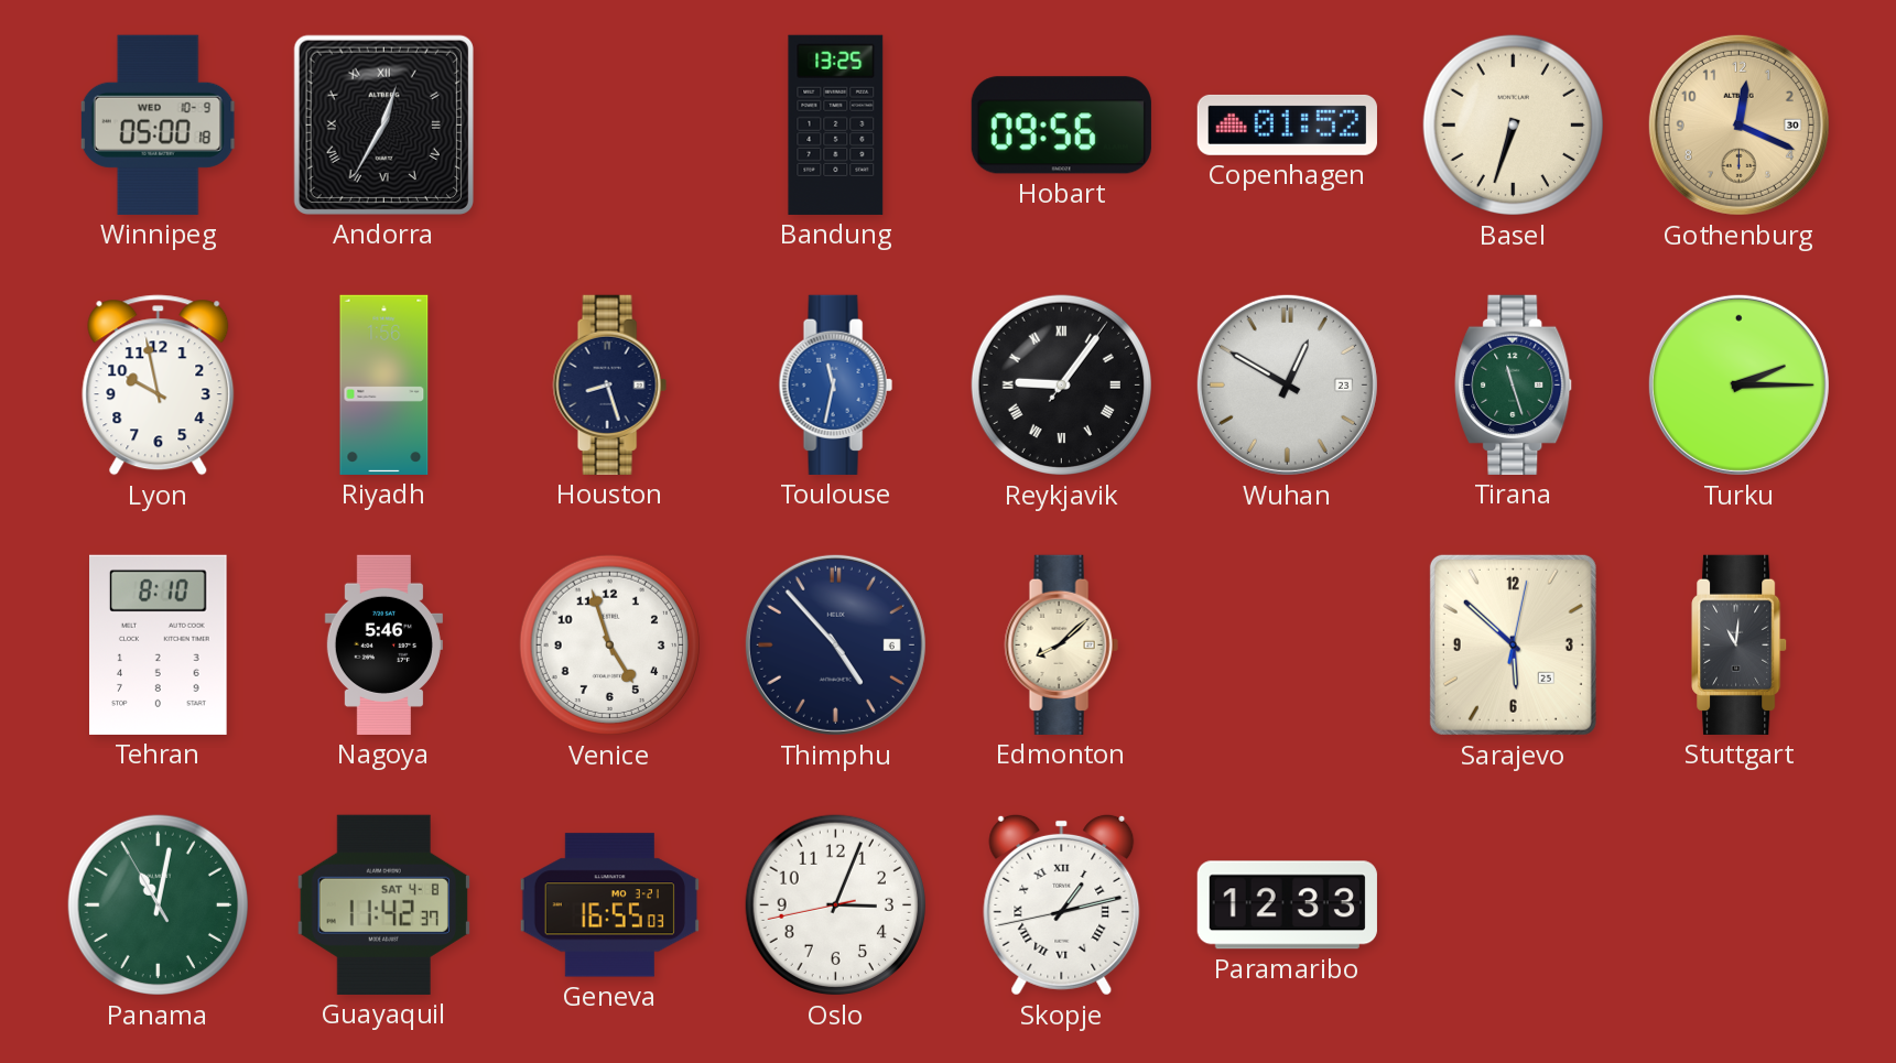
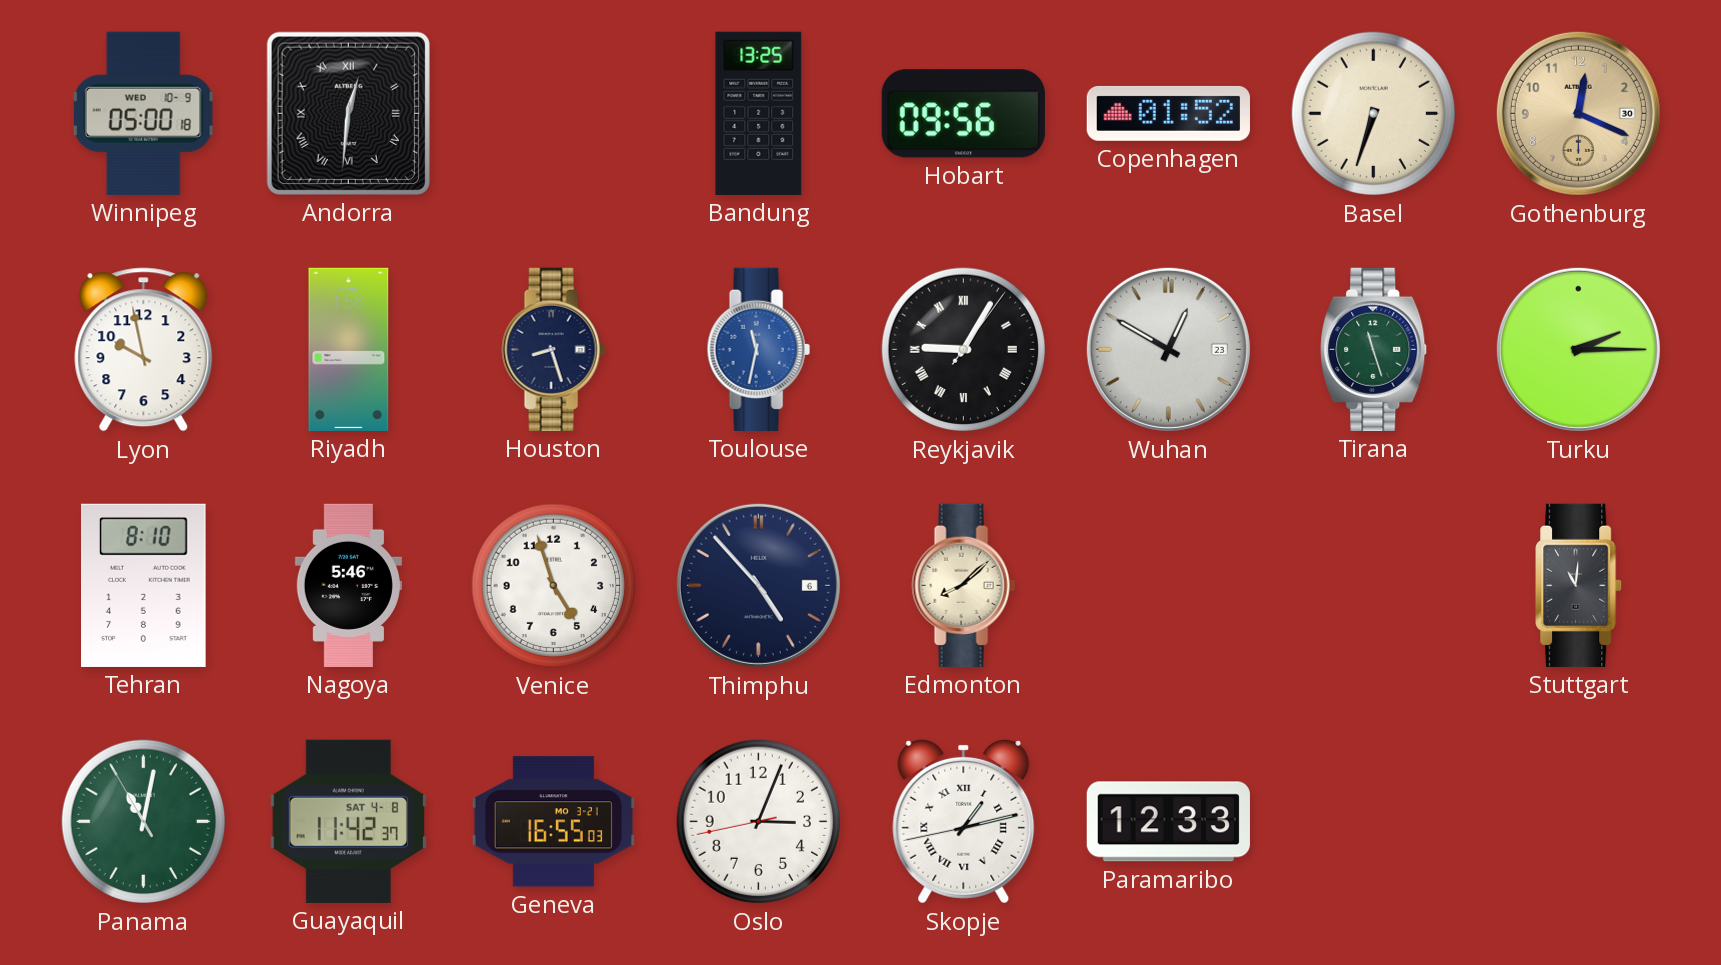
Andorra: 12:35 -> 12:31 (348, 113)
Reykjavik: 9:06 -> 9:05 (964, 350)
Sarajevo: 5:52 -> none (1513, 644)
